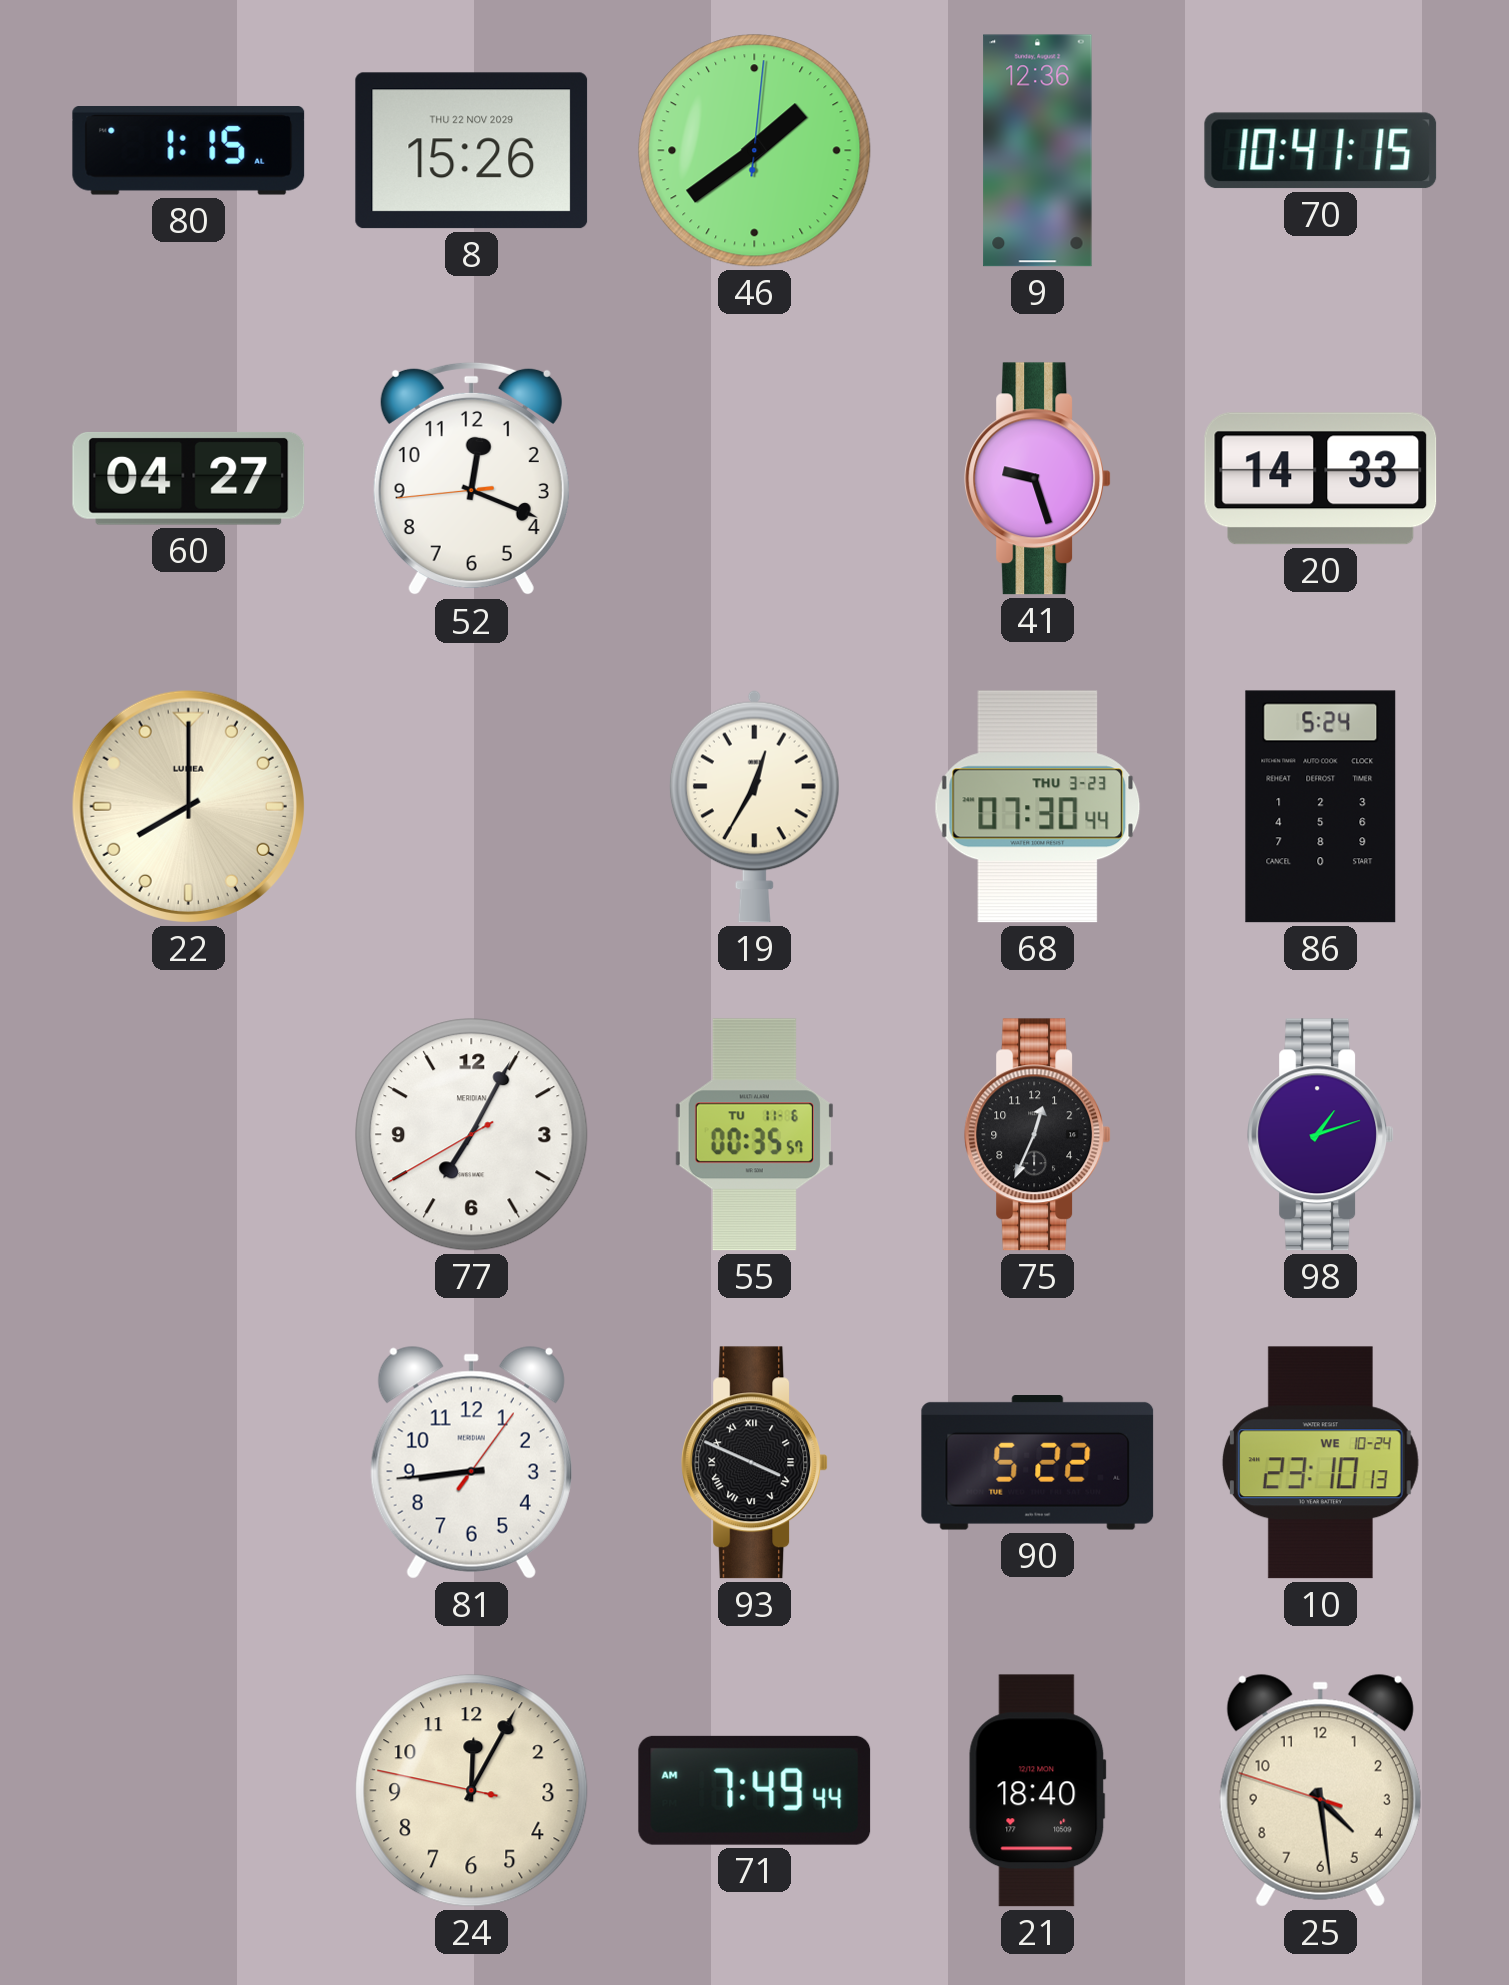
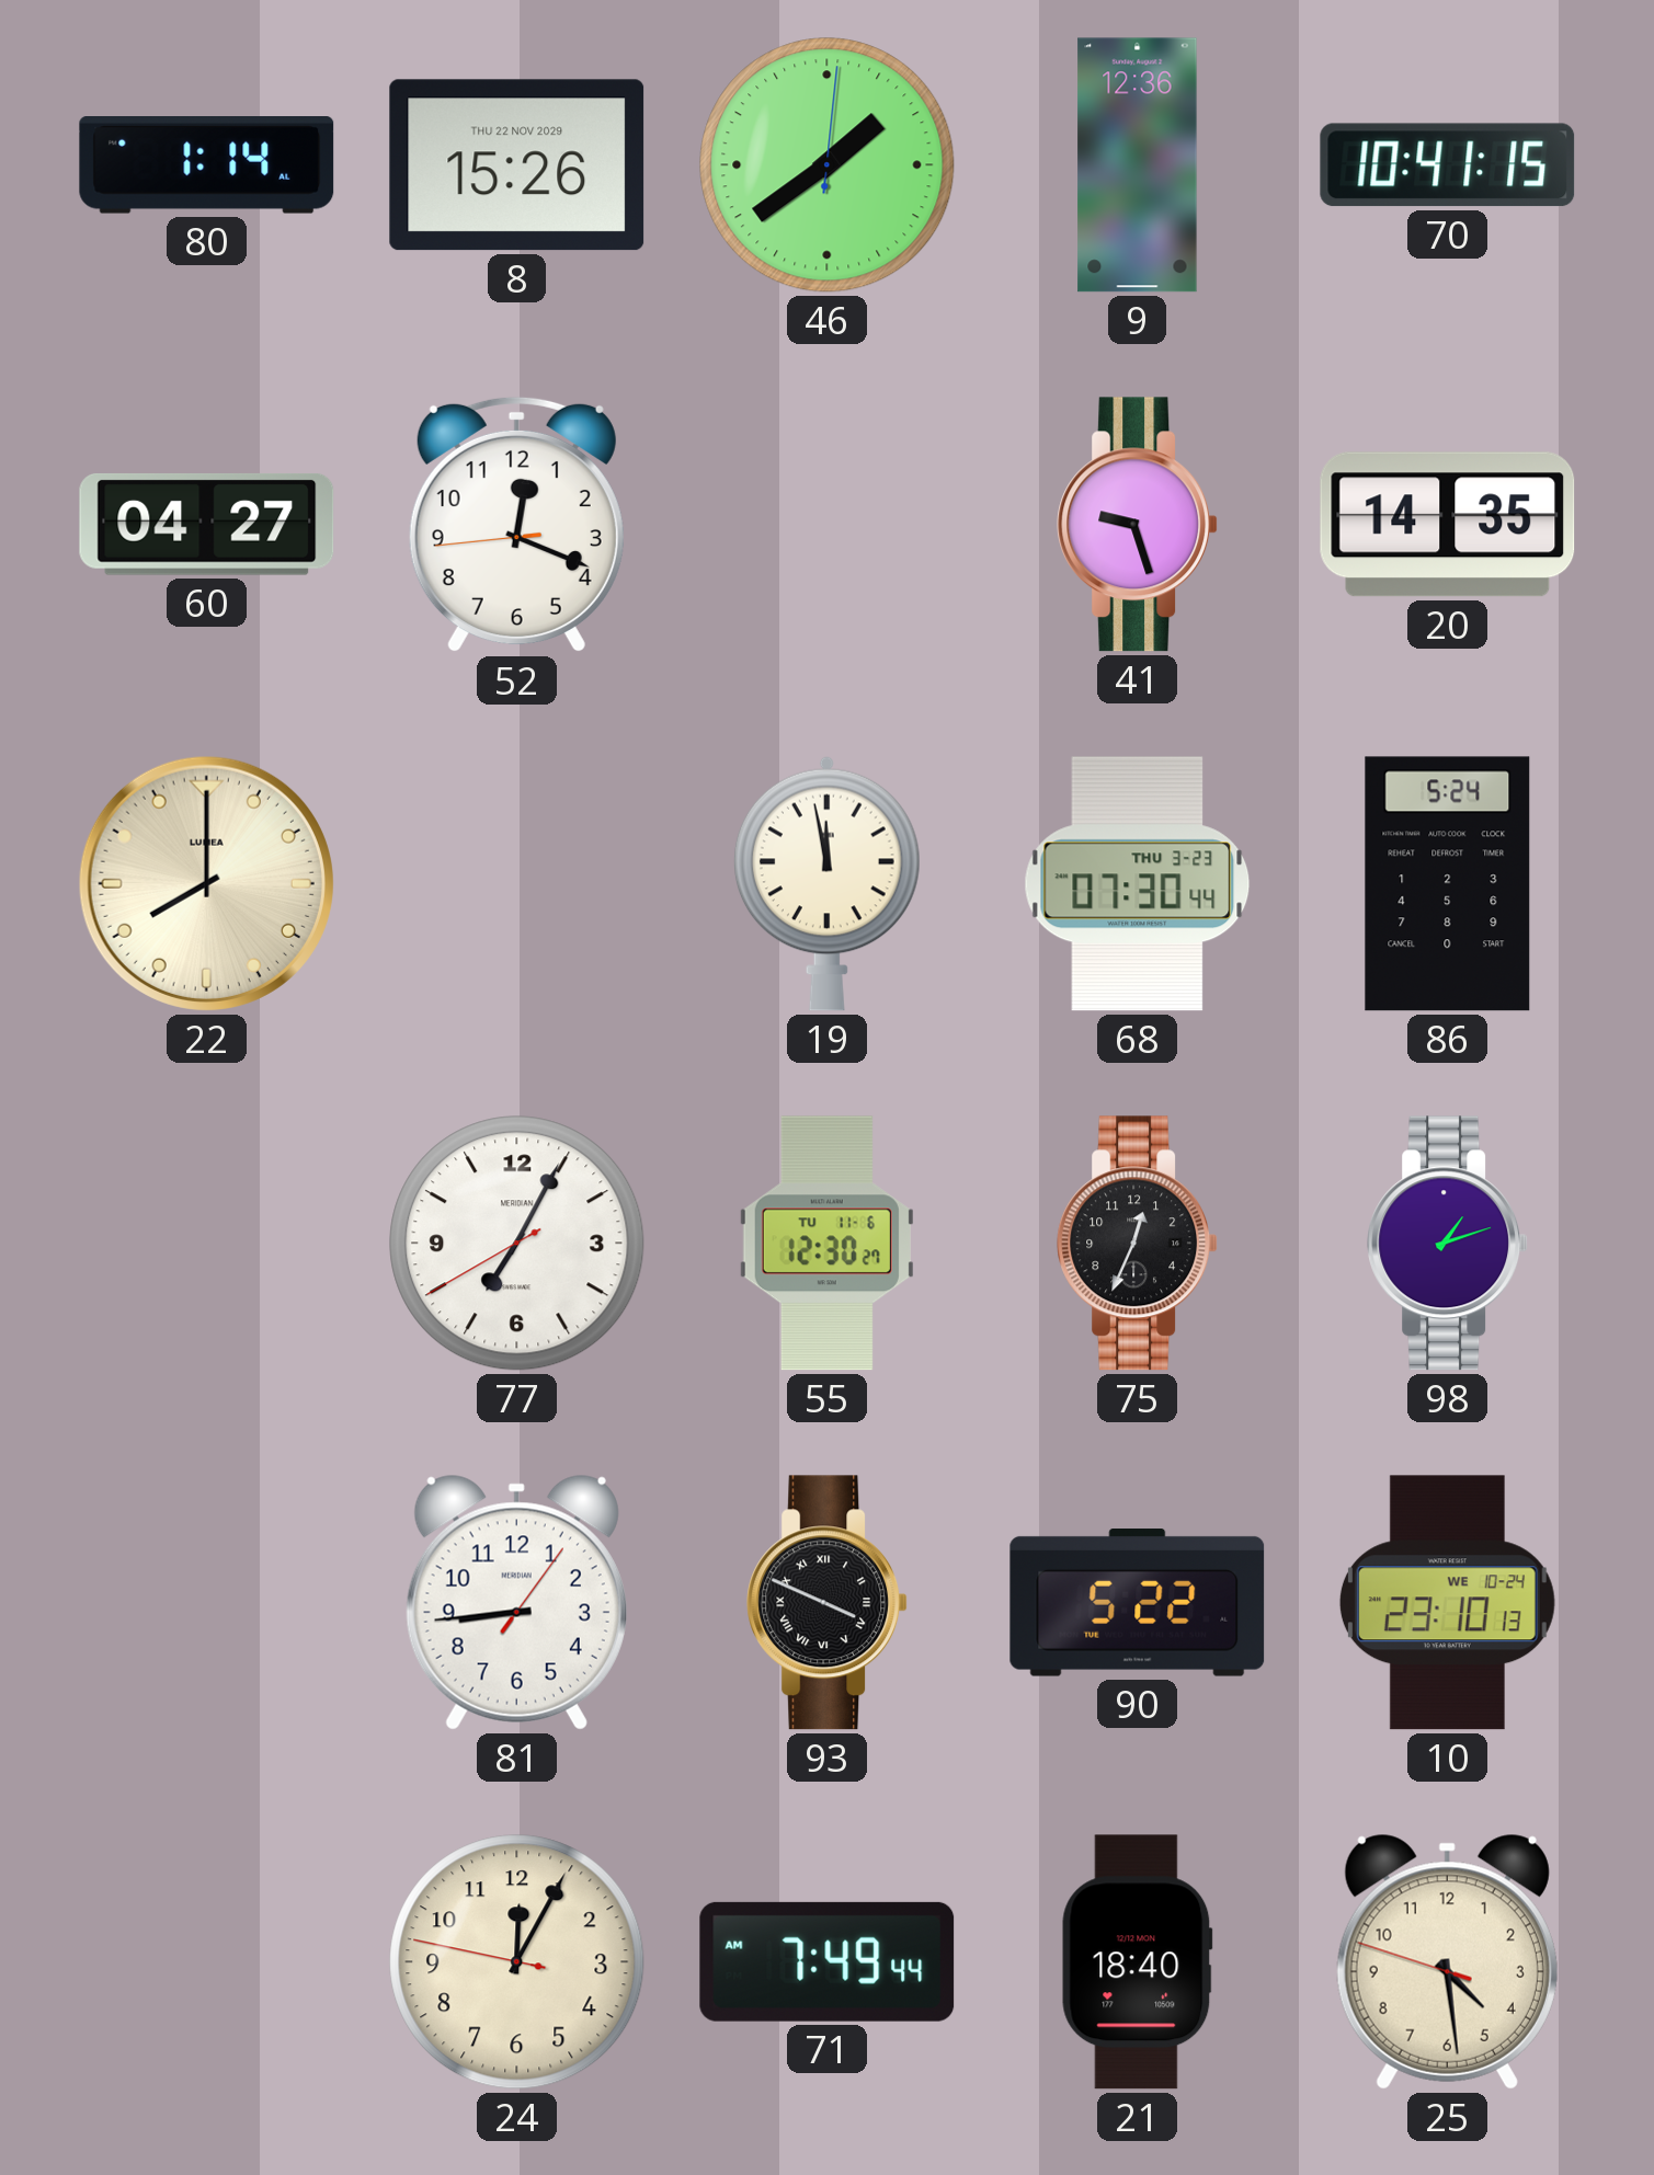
80: 1:15 -> 1:14 (207, 165)
20: 14:33 -> 14:35 (1448, 525)
19: 12:35 -> 11:58 (826, 883)
55: 00:35 -> 12:30 (826, 1244)
